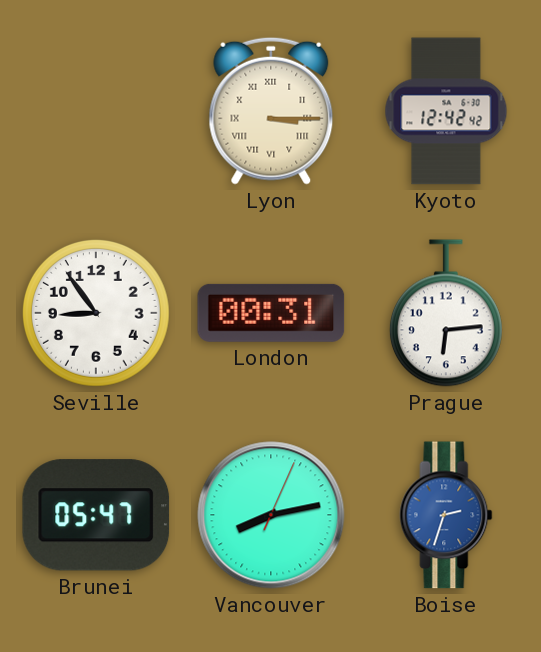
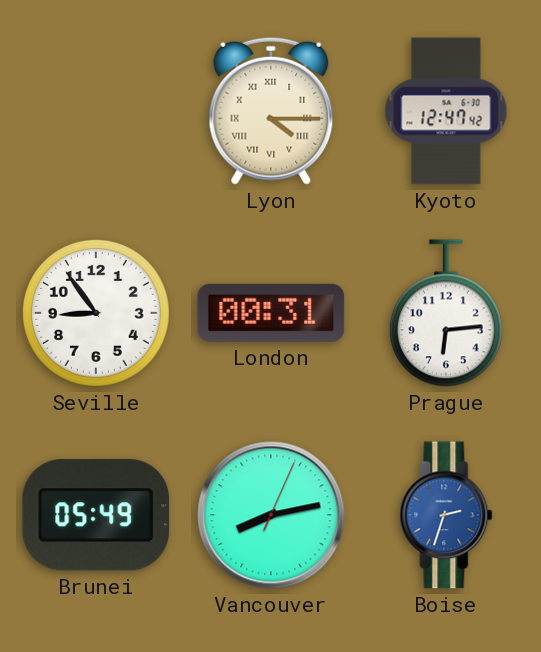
Lyon: 3:15 -> 4:15 (271, 111)
Kyoto: 12:42 -> 12:47 (446, 111)
Brunei: 05:47 -> 05:49 (96, 515)
